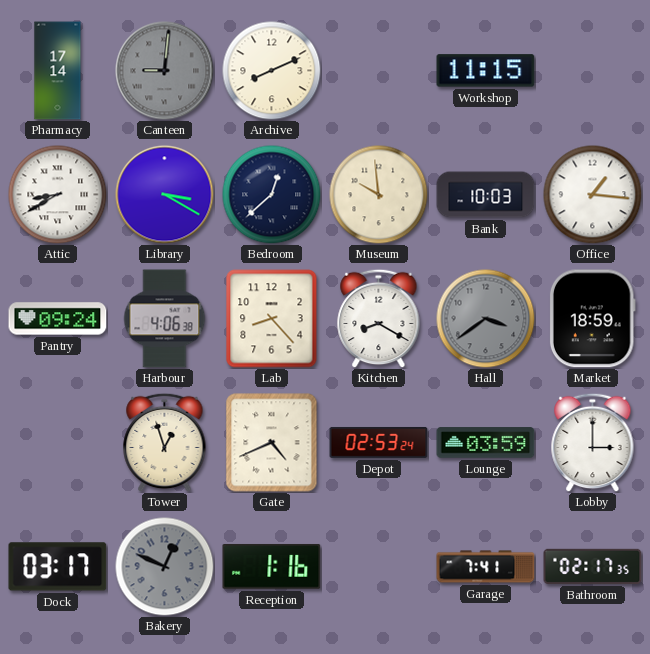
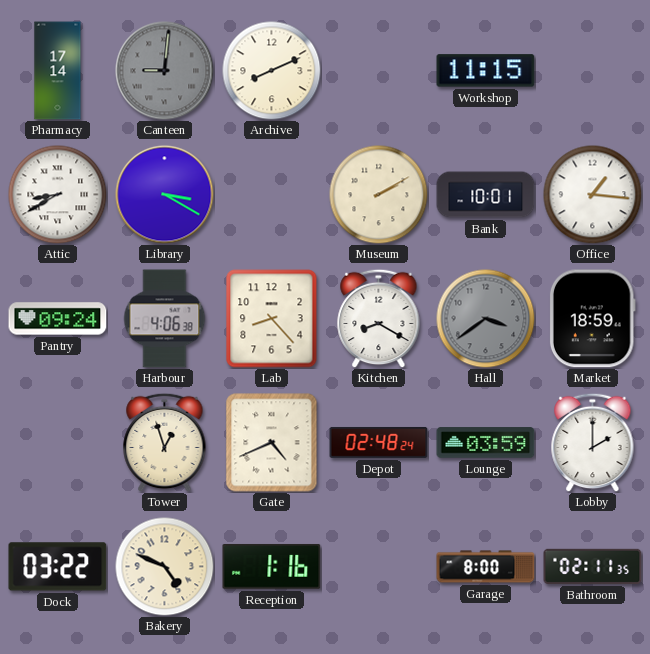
Bedroom: 12:38 -> none (272, 195)
Museum: 9:59 -> 2:10 (379, 195)
Bank: 10:03 -> 10:01 (486, 195)
Depot: 02:53 -> 02:48 (379, 442)
Lobby: 3:00 -> 2:00 (593, 442)
Dock: 03:17 -> 03:22 (58, 567)
Bakery: 12:49 -> 4:49 (165, 567)
Bakery dial: grey -> cream (165, 567)
Garage: 7:41 -> 8:00 (486, 567)
Bathroom: 02:17 -> 02:11 (593, 566)
